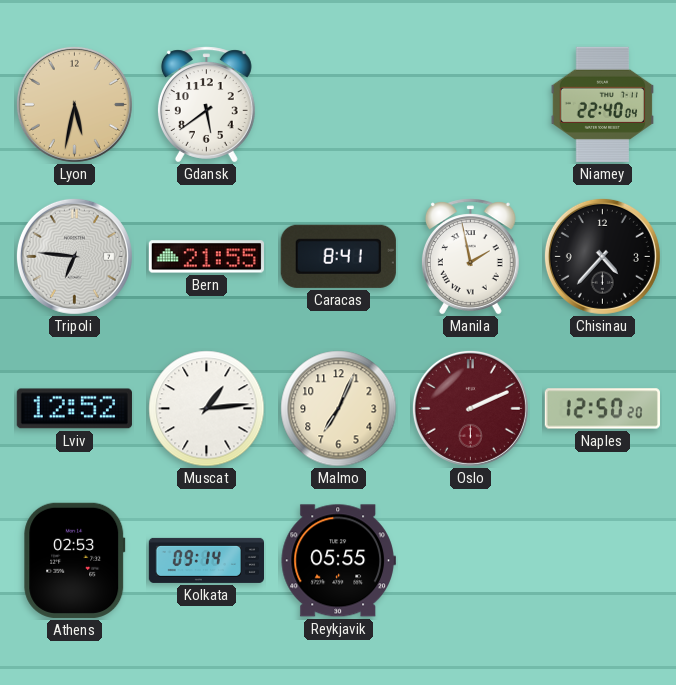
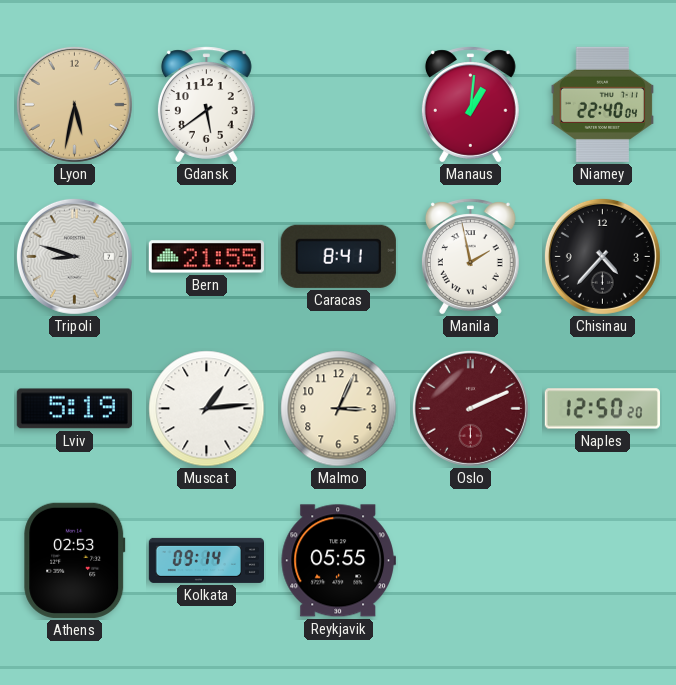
Manaus: none -> 1:01 (470, 105)
Tripoli: 6:46 -> 8:48 (74, 256)
Lviv: 12:52 -> 5:19 (74, 409)
Malmo: 7:04 -> 3:04 (339, 409)
